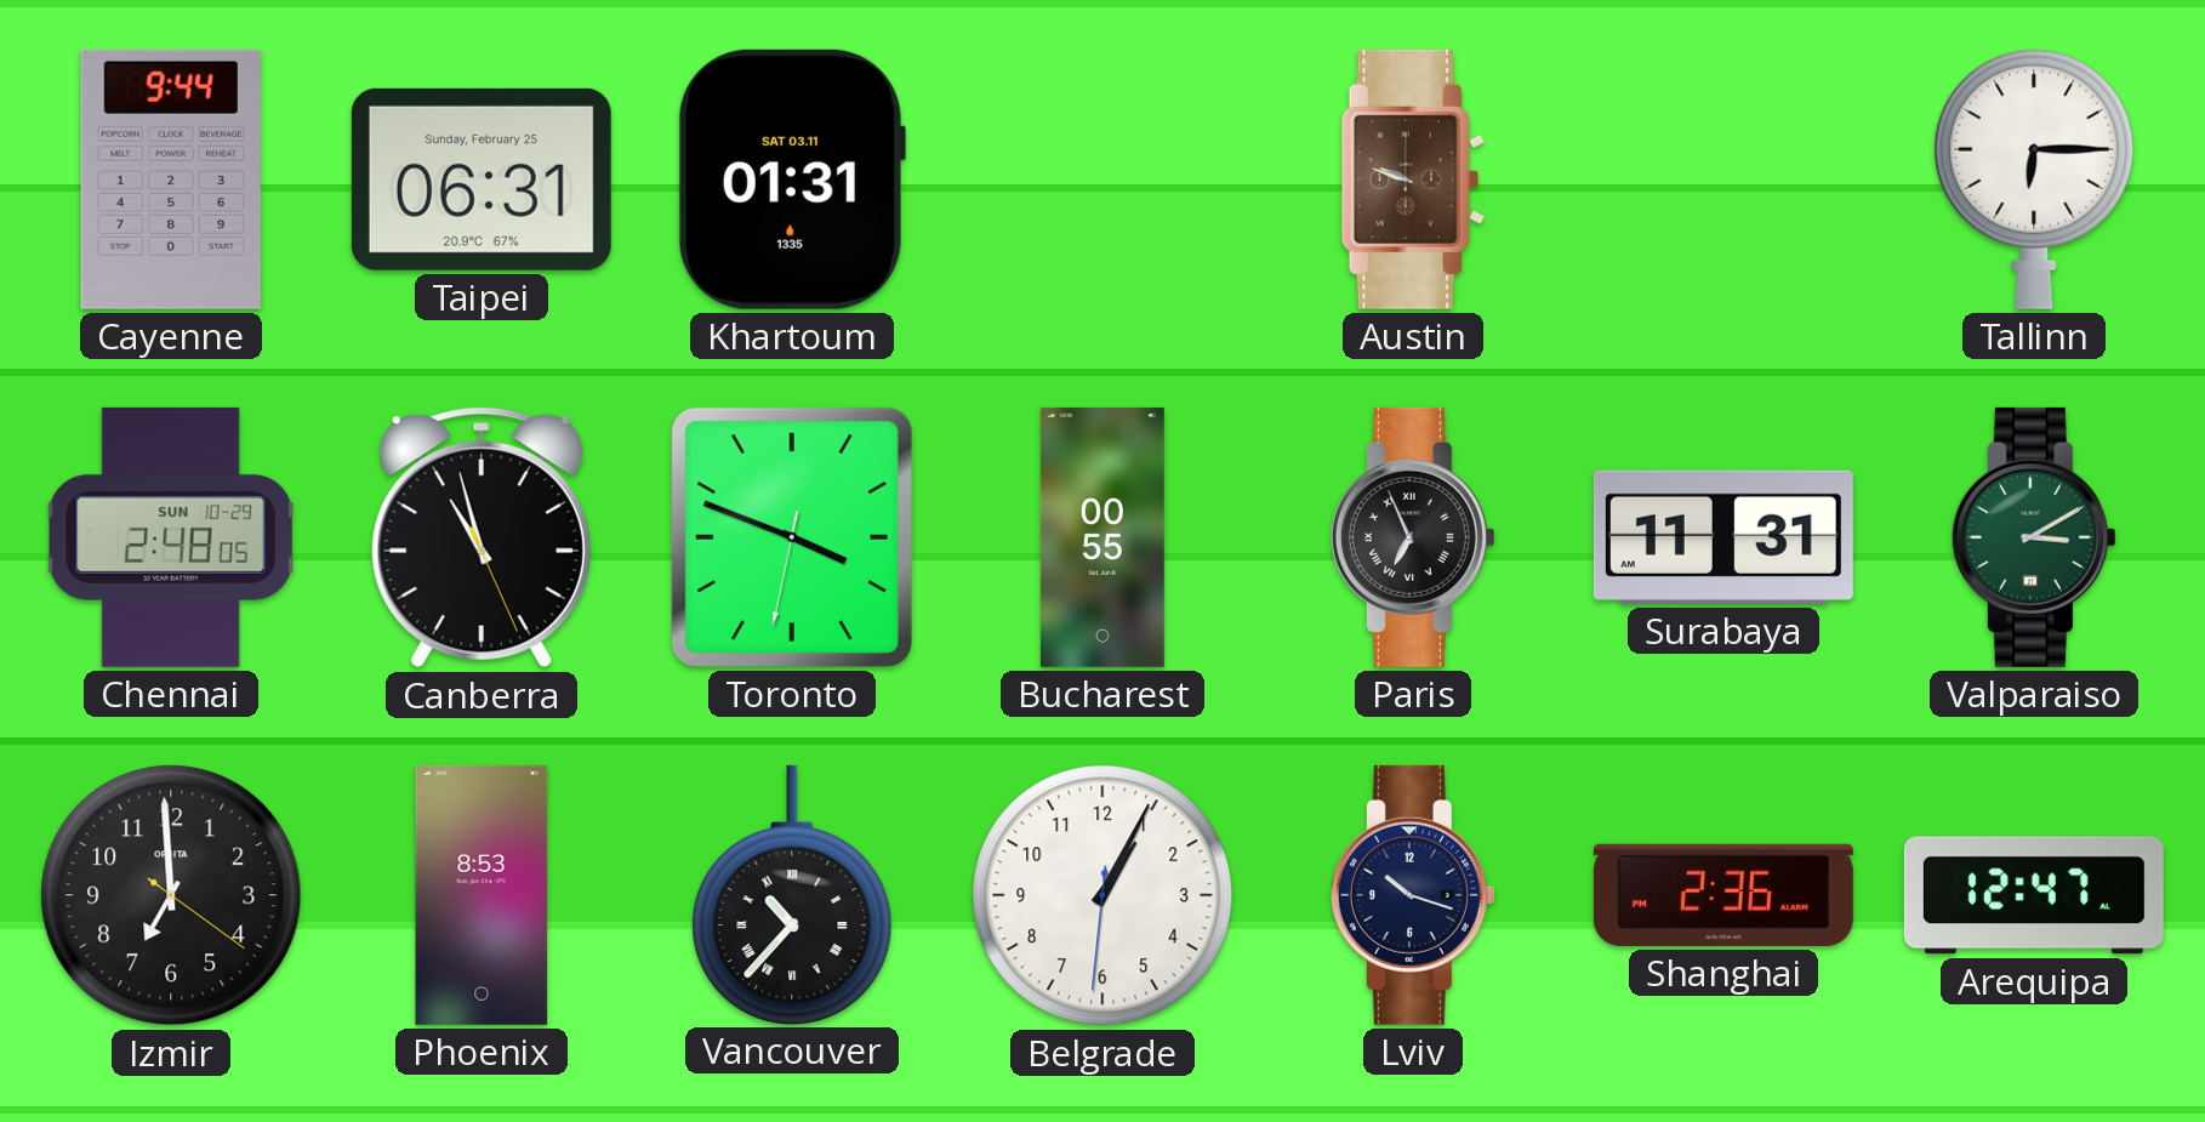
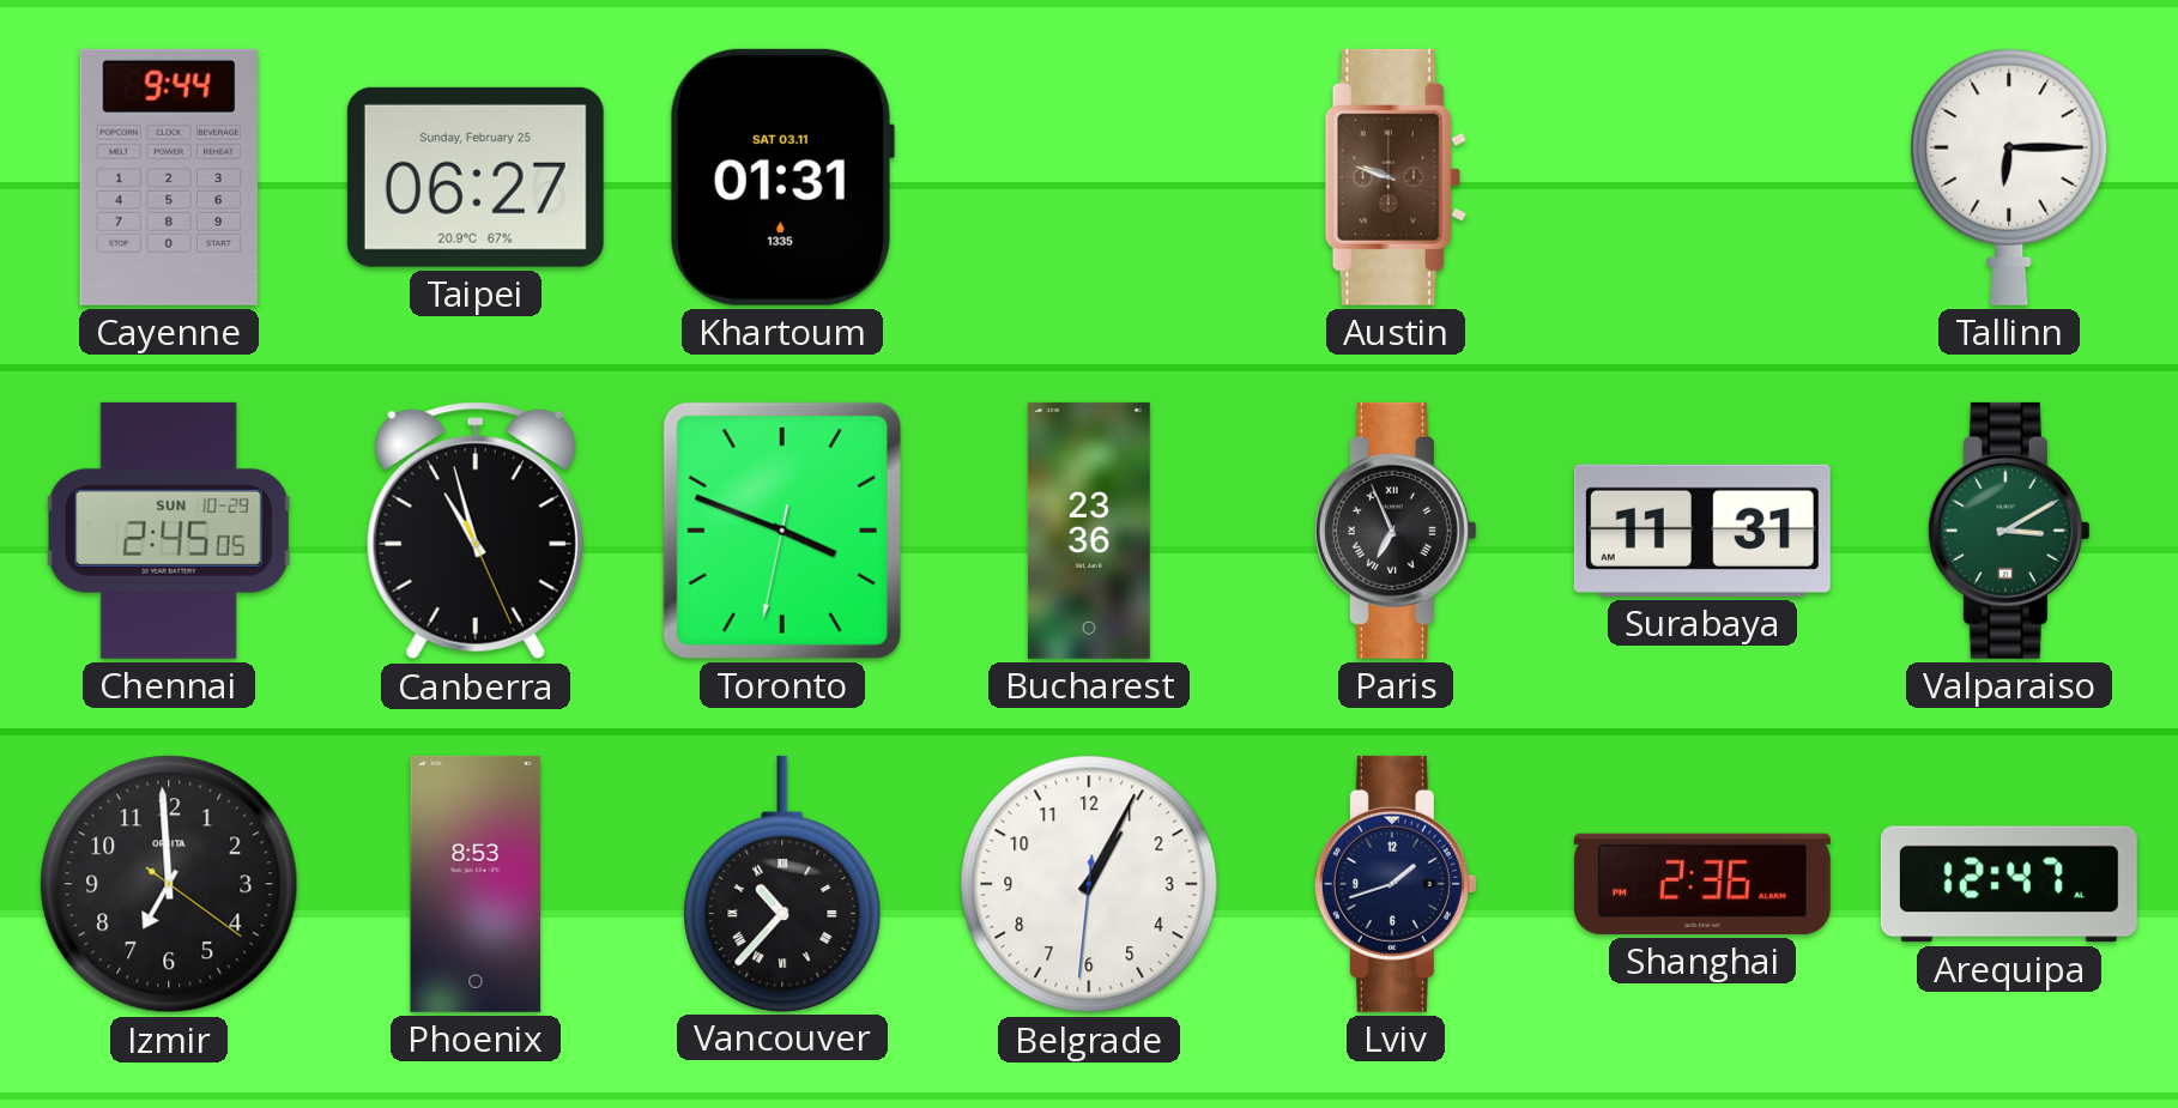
Taipei: 06:31 -> 06:27 (476, 177)
Chennai: 2:48 -> 2:45 (169, 531)
Bucharest: 00:55 -> 23:36 (1089, 531)
Lviv: 10:18 -> 1:42 (1396, 884)
